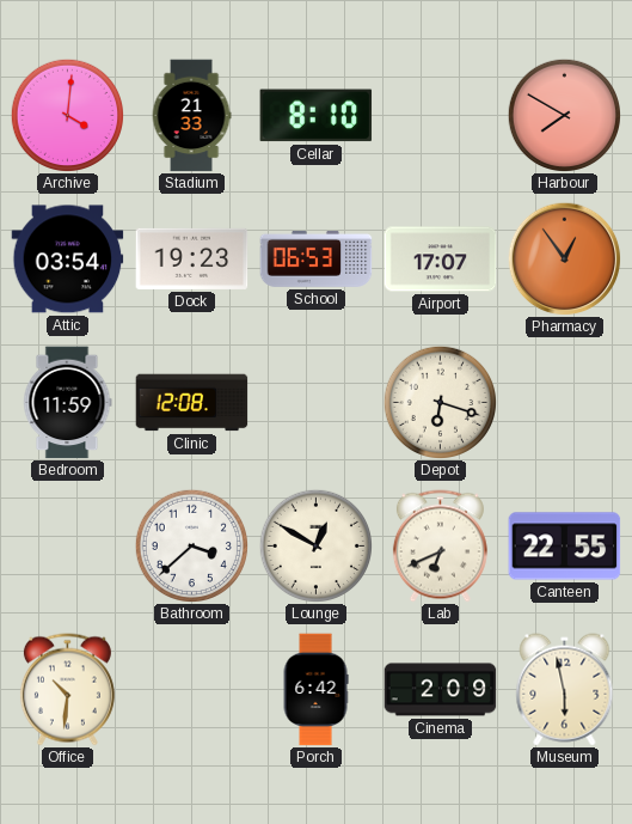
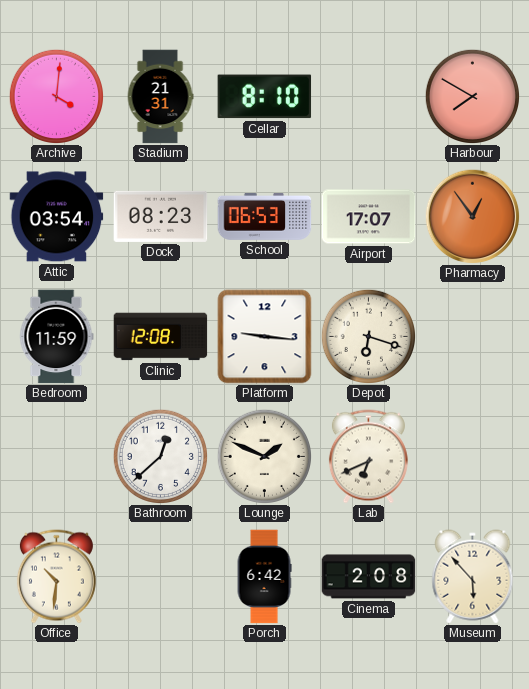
Stadium: 21:33 -> 21:31 (160, 97)
Dock: 19:23 -> 08:23 (161, 216)
Platform: none -> 9:16 (265, 337)
Bathroom: 3:38 -> 12:38 (160, 456)
Lounge: 12:50 -> 1:49 (264, 456)
Canteen: 22:55 -> none (565, 547)
Cinema: 2:09 -> 2:08 (369, 577)
Museum: 5:58 -> 5:53 (473, 577)
